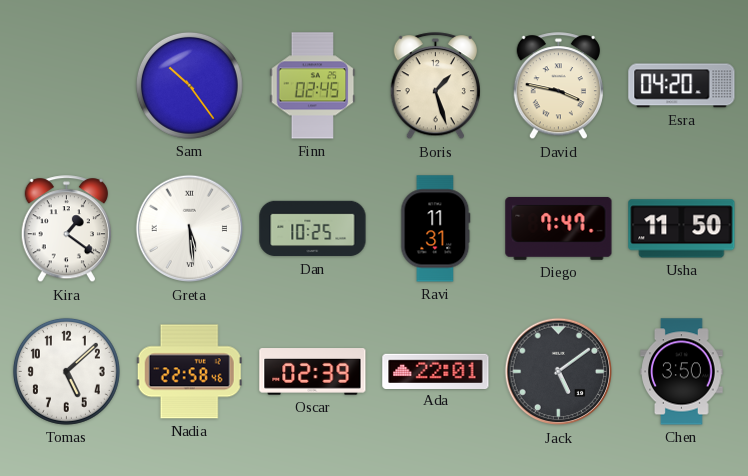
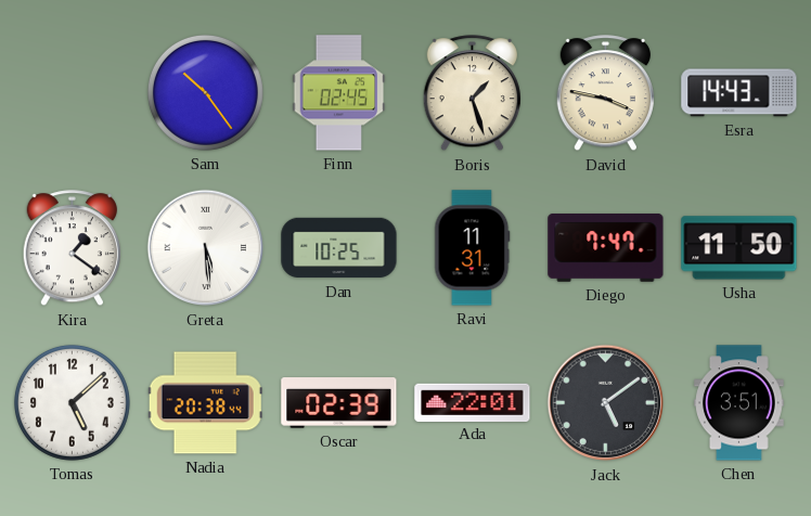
Esra: 04:20 -> 14:43 (739, 93)
Nadia: 22:58 -> 20:38 (205, 403)
Chen: 3:50 -> 3:51 (739, 403)
